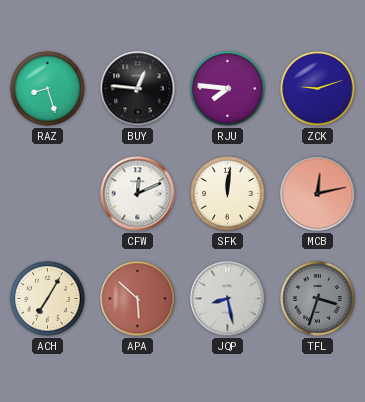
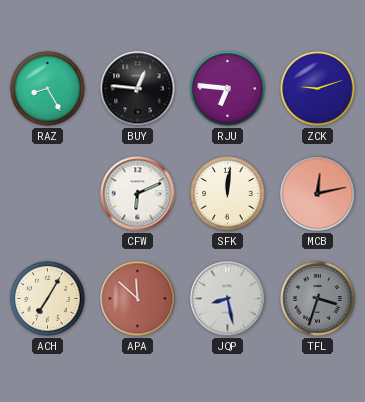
RAZ: 8:27 -> 8:25 (48, 89)
RJU: 7:46 -> 6:46 (228, 89)
CFW: 12:11 -> 6:11 (138, 194)
APA: 5:52 -> 11:52 (138, 299)
